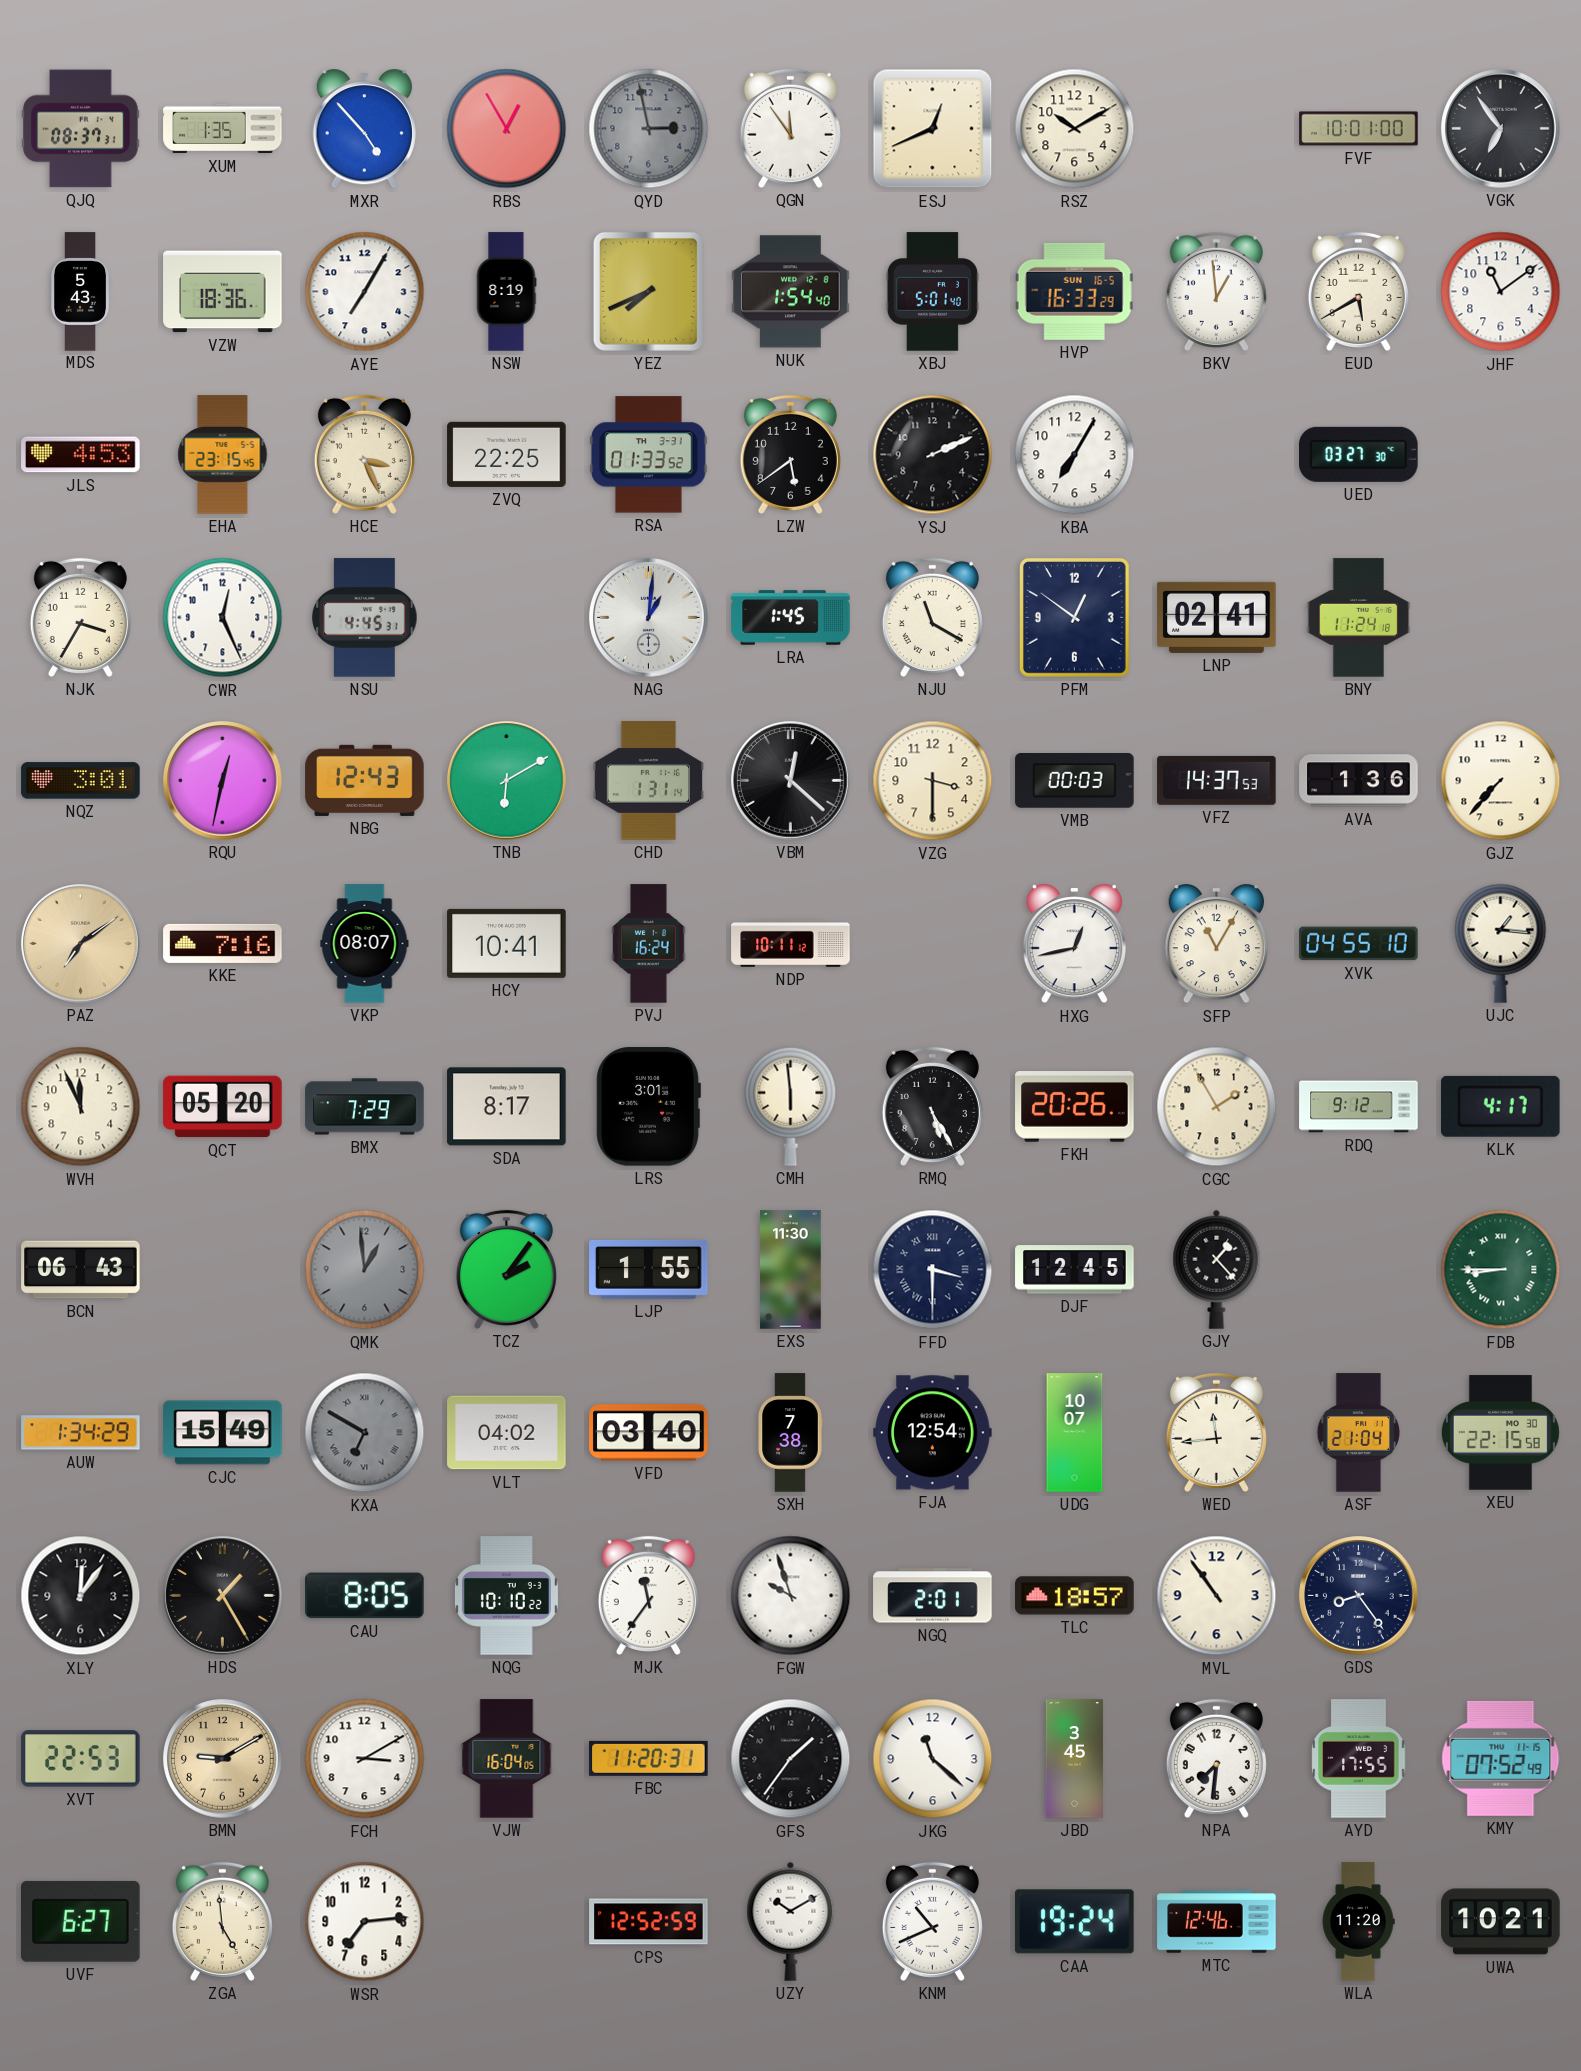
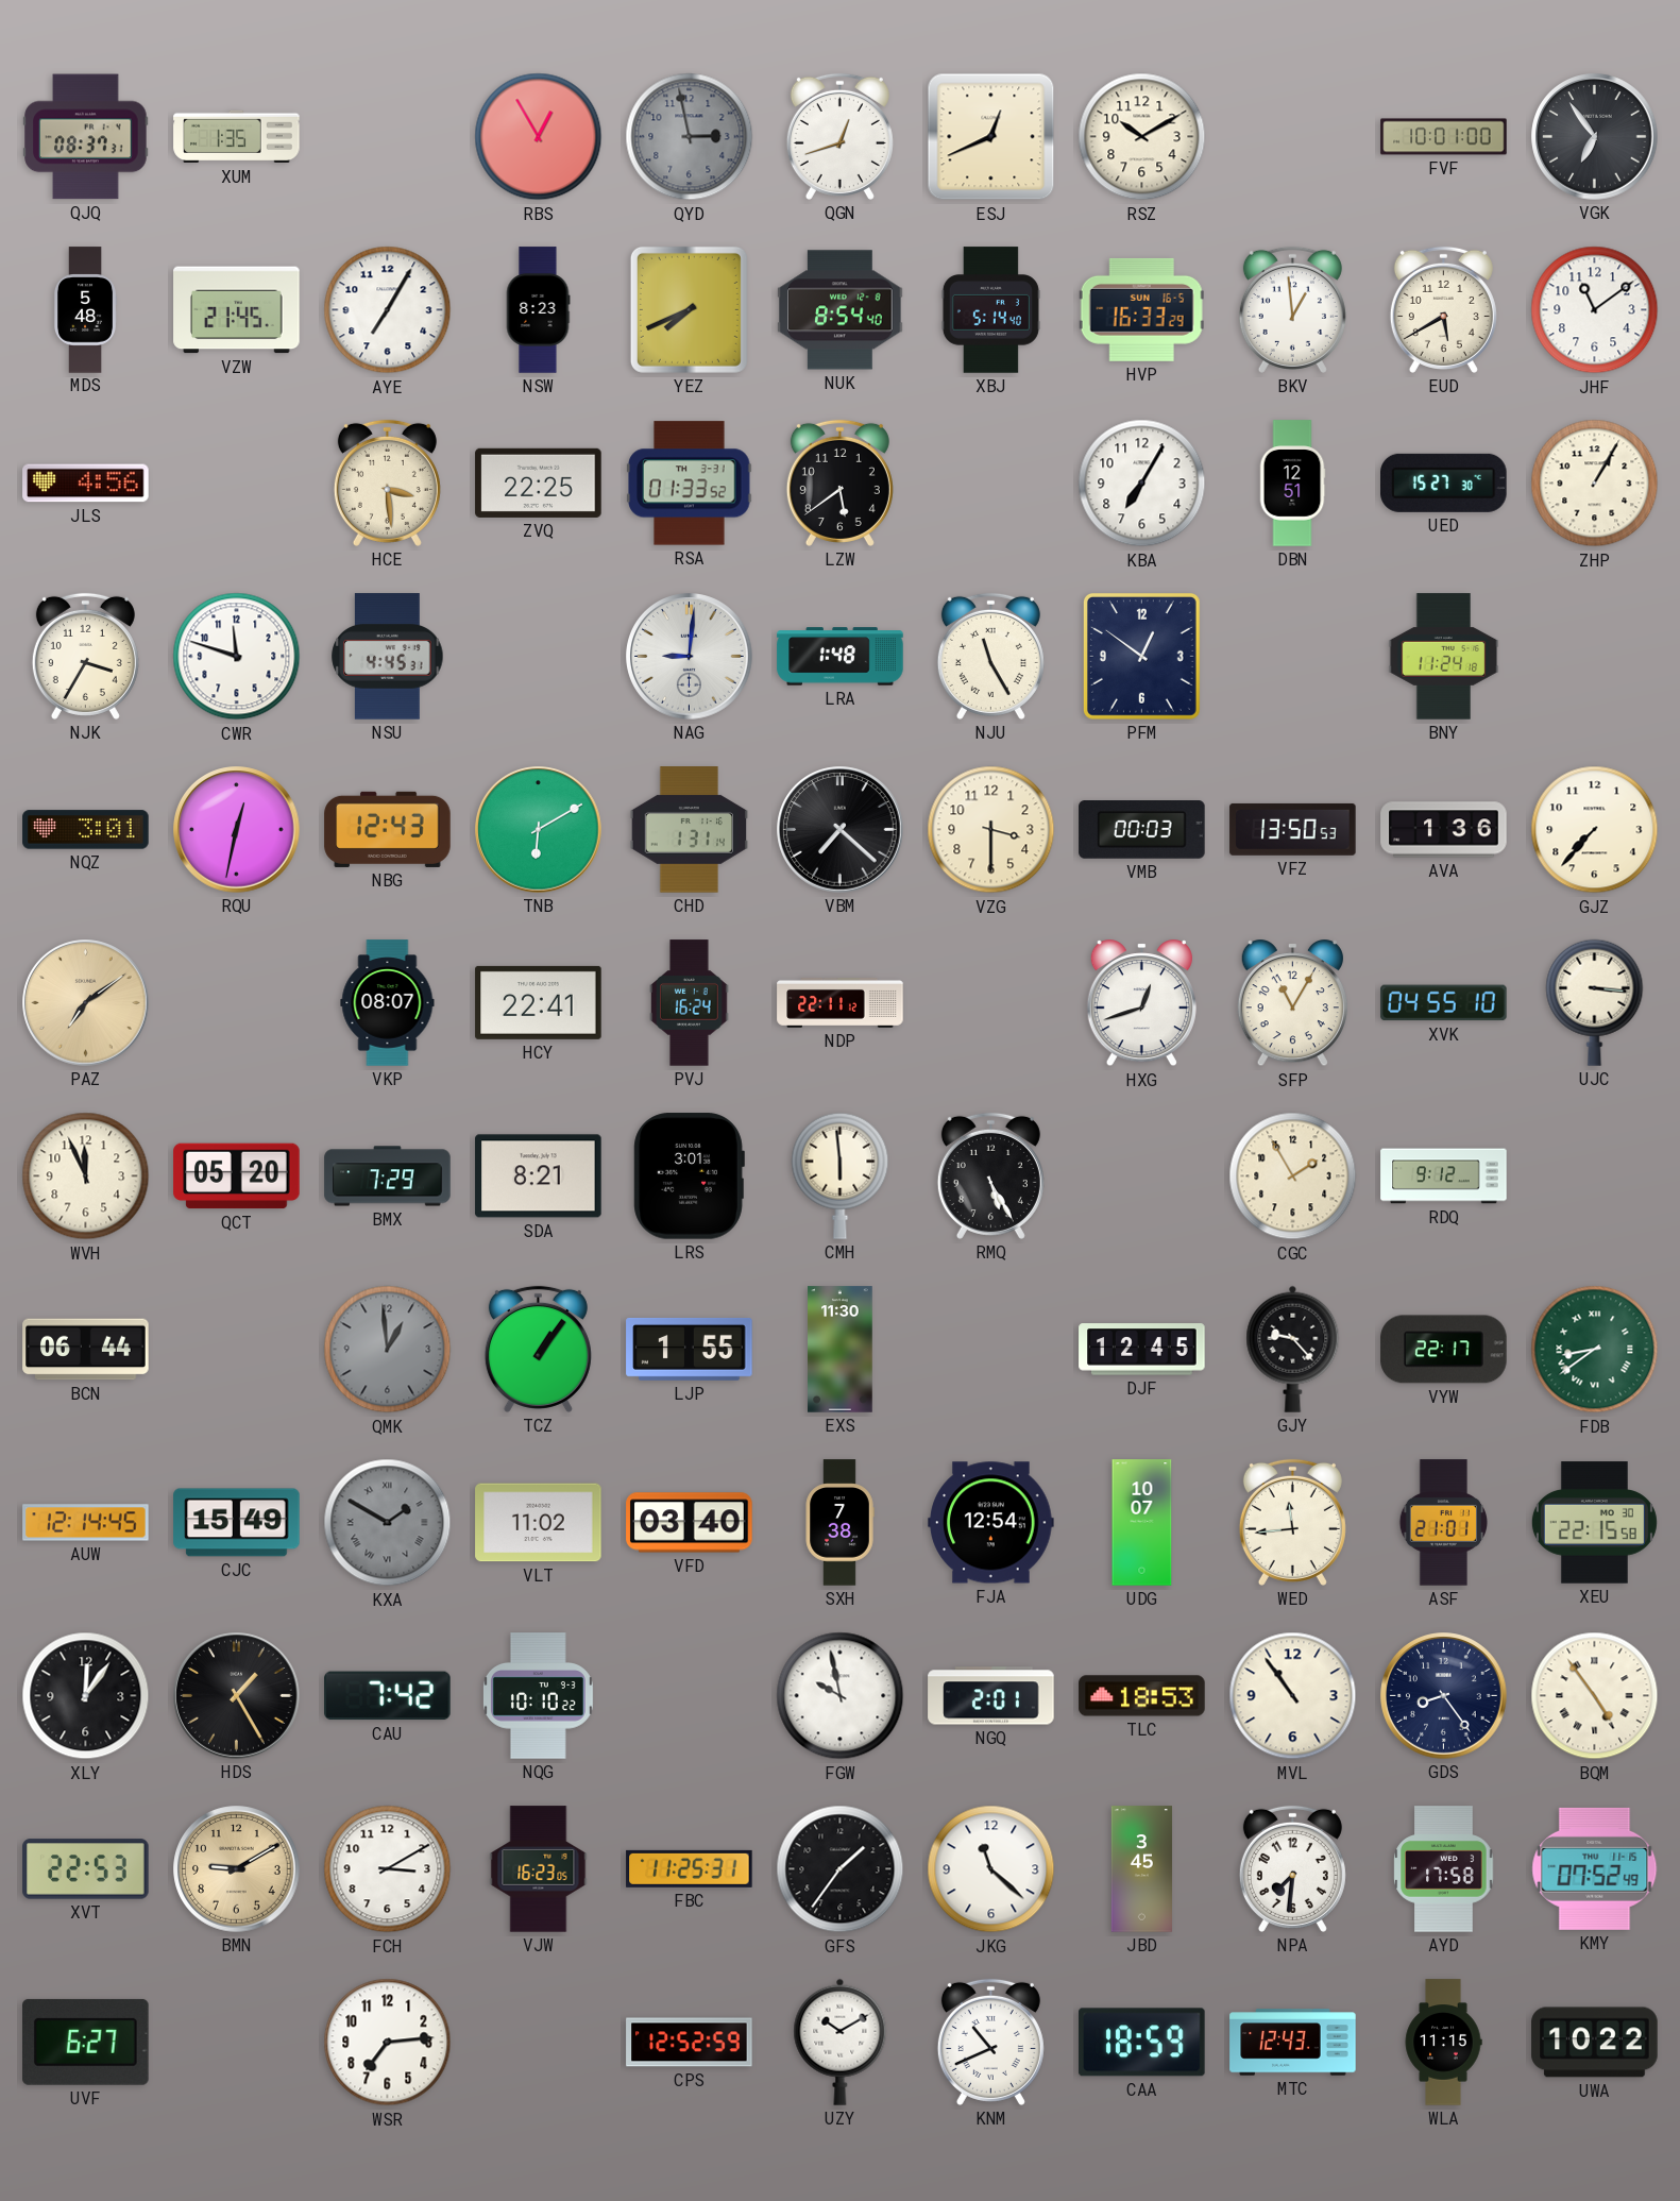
MXR: 4:53 -> none (364, 129)
QGN: 11:54 -> 12:42 (839, 136)
MDS: 5:43 -> 5:48 (86, 310)
VZW: 18:36 -> 21:45 (237, 310)
NSW: 8:19 -> 8:23 (538, 310)
NUK: 1:54 -> 8:54 (841, 310)
XBJ: 5:01 -> 5:14 (990, 310)
JLS: 4:53 -> 4:56 (86, 484)
EHA: 23:15 -> none (223, 455)
HCE: 3:26 -> 3:29 (387, 482)
YSJ: 2:11 -> none (933, 455)
DBN: none -> 12:51 (1292, 484)
UED: 03:27 -> 15:27 (1444, 482)
ZHP: none -> 1:05 (1595, 484)
CWR: 12:26 -> 11:48 (237, 657)
NAG: 1:01 -> 9:01 (690, 657)
LRA: 1:45 -> 1:48 (841, 657)
NJU: 11:20 -> 11:25 (990, 656)
LNP: 02:41 -> none (1217, 617)
VBM: 12:22 -> 7:22 (841, 830)
VFZ: 14:37 -> 13:50 (1293, 829)
KKE: 7:16 -> none (223, 943)
HCY: 10:41 -> 22:41 (539, 1002)
NDP: 10:11 -> 22:11 (841, 1002)
HXG: 12:43 -> 12:42 (1141, 1003)
UJC: 1:16 -> 3:16 (1595, 1002)
SDA: 8:17 -> 8:21 (539, 1176)
FKH: 20:26 -> none (1075, 1107)
KLK: 4:17 -> none (1501, 1106)
BCN: 06:43 -> 06:44 (86, 1350)
TCZ: 2:06 -> 1:06 (538, 1349)
FFD: 3:30 -> none (933, 1270)
GJY: 1:23 -> 9:23 (1293, 1349)
VYW: none -> 22:17 (1444, 1350)
FDB: 8:45 -> 8:39 (1595, 1350)
AUW: 1:34 -> 12:14 (86, 1523)
KXA: 6:50 -> 1:50 (388, 1523)
VLT: 04:02 -> 11:02 (539, 1523)
ASF: 21:04 -> 21:01 (1443, 1523)
CAU: 8:05 -> 7:42 (388, 1696)
MJK: 11:36 -> none (648, 1595)
FGW: 9:57 -> 9:58 (841, 1696)
TLC: 18:57 -> 18:53 (1142, 1696)
BQM: none -> 4:54 (1595, 1696)
VJW: 16:04 -> 16:23 (539, 1869)
FBC: 11:20 -> 11:25 (690, 1868)
AYD: 17:55 -> 17:58 (1444, 1869)
ZGA: 4:59 -> none (222, 1921)
CAA: 19:24 -> 18:59 (1142, 2043)
MTC: 12:46 -> 12:43 (1293, 2043)
WLA: 11:20 -> 11:15 (1443, 2043)
UWA: 10:21 -> 10:22 (1595, 2043)
